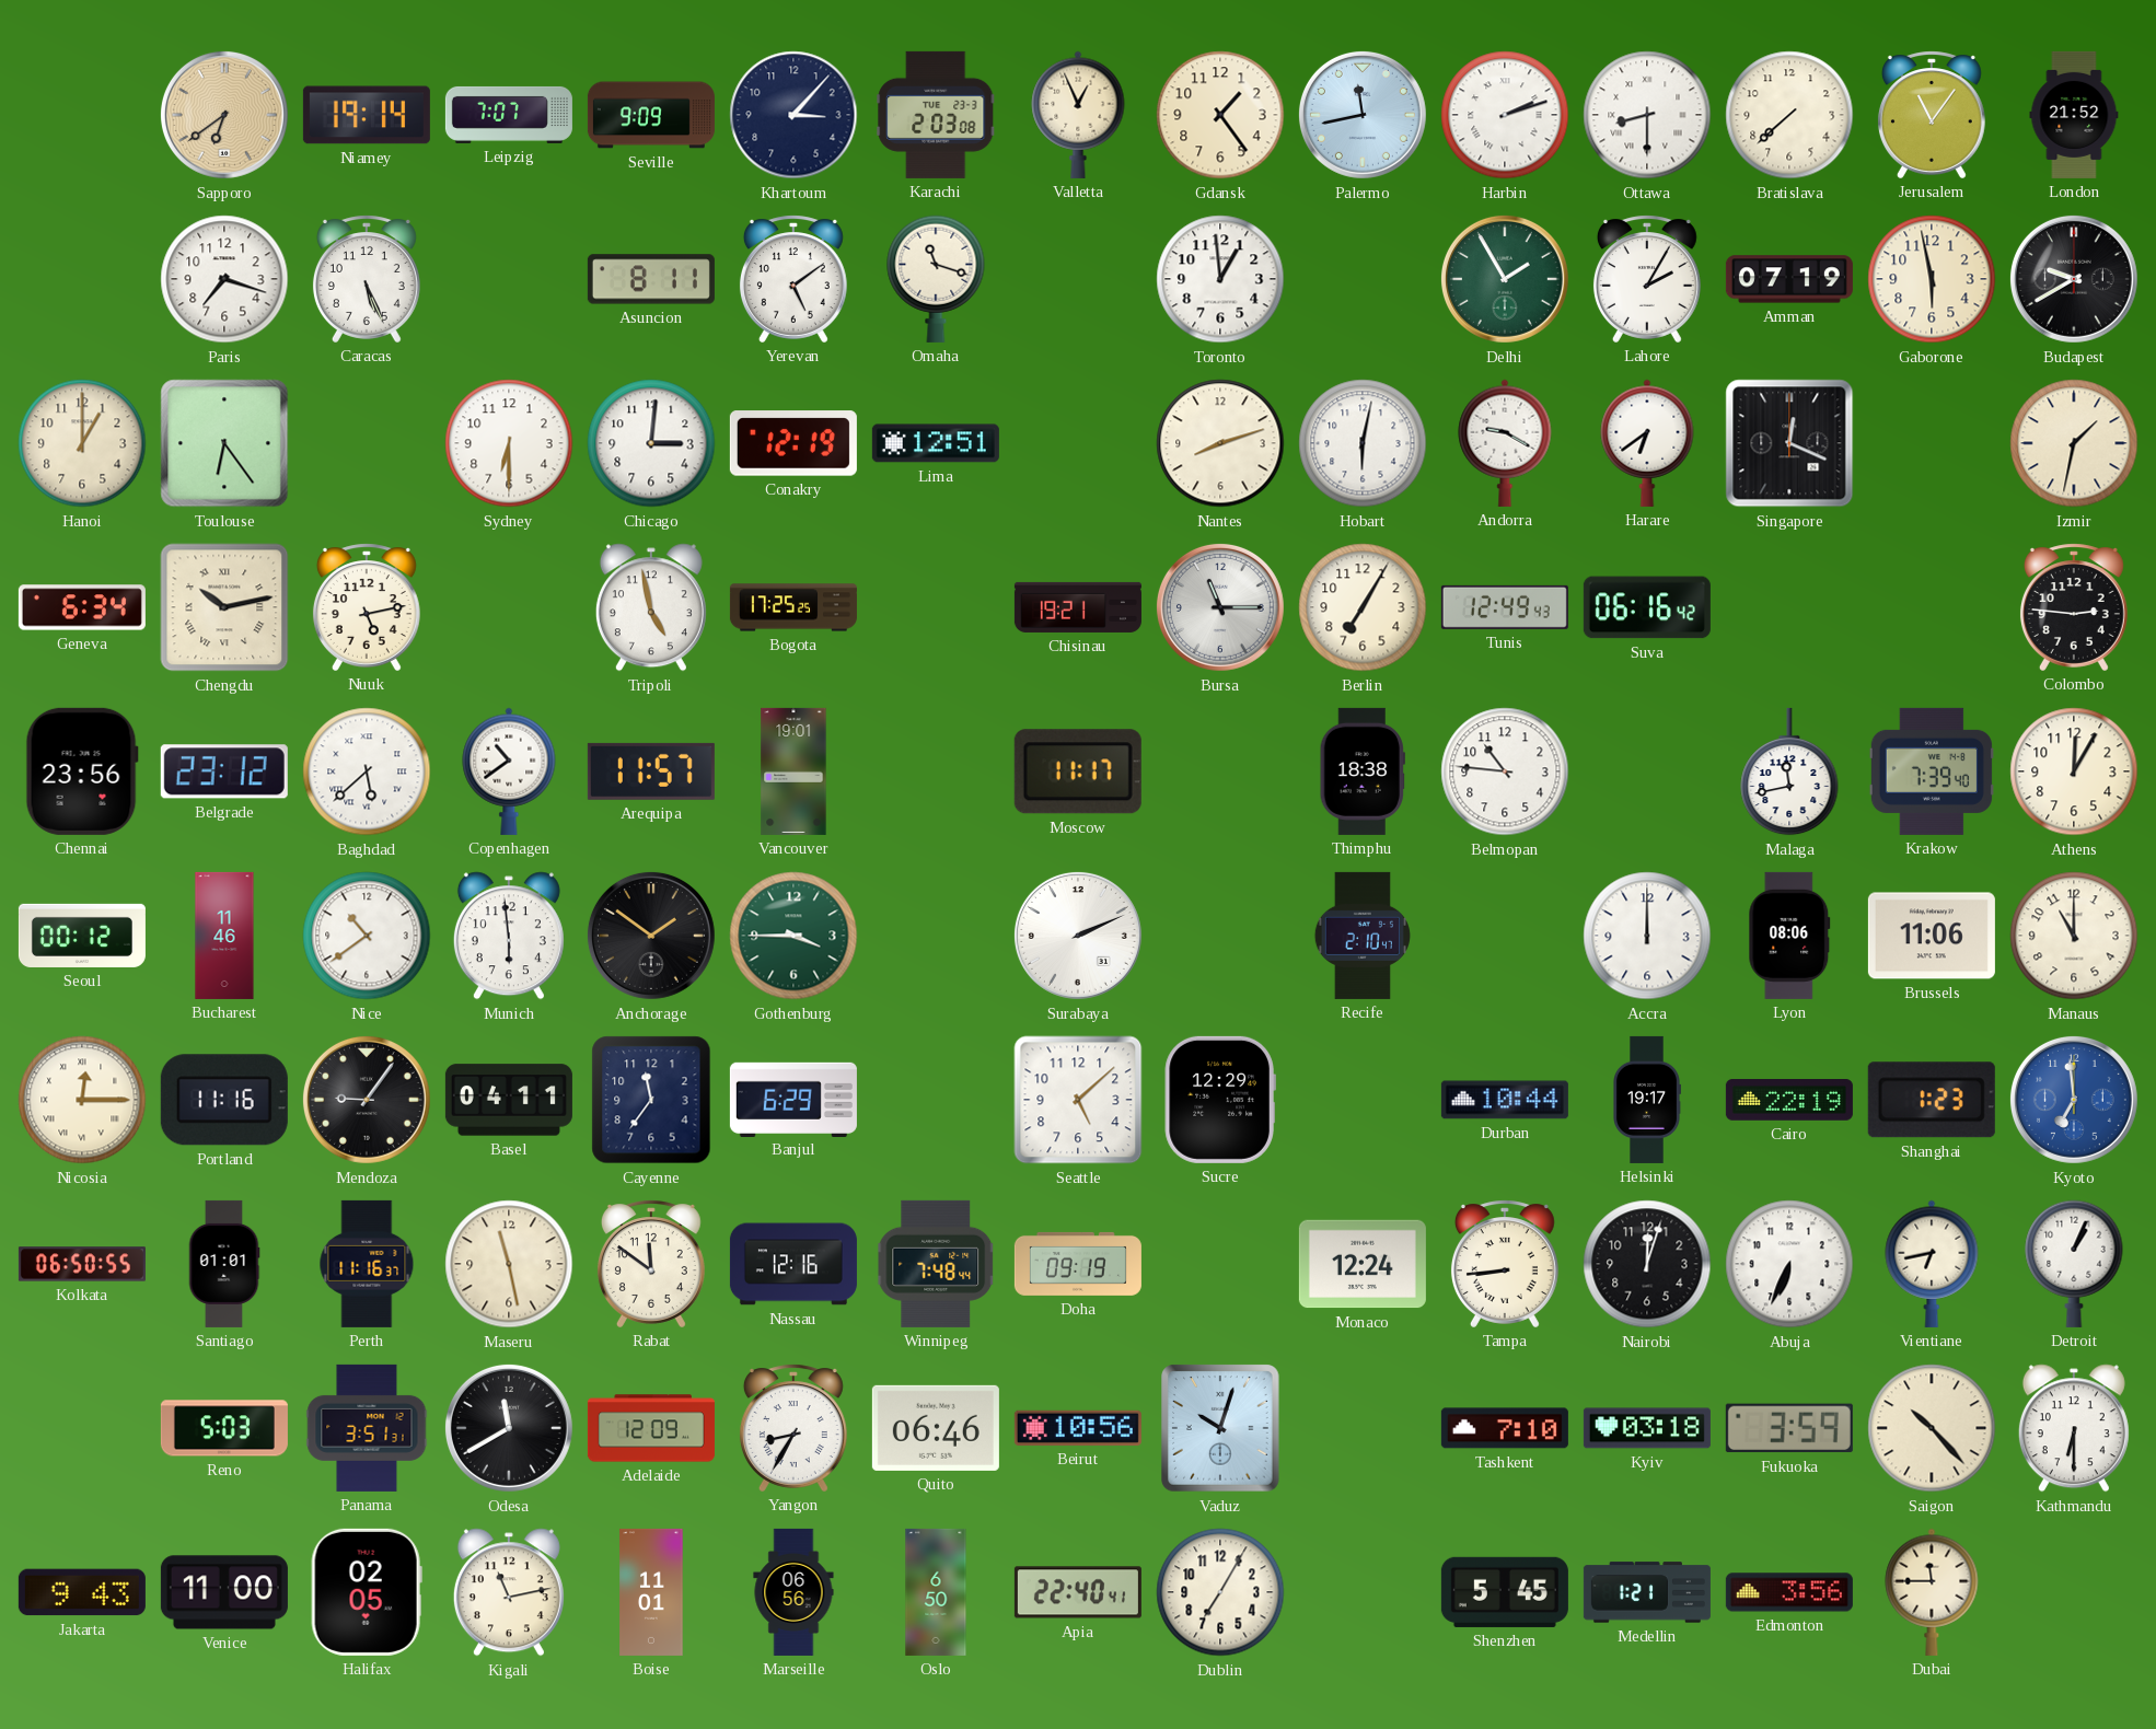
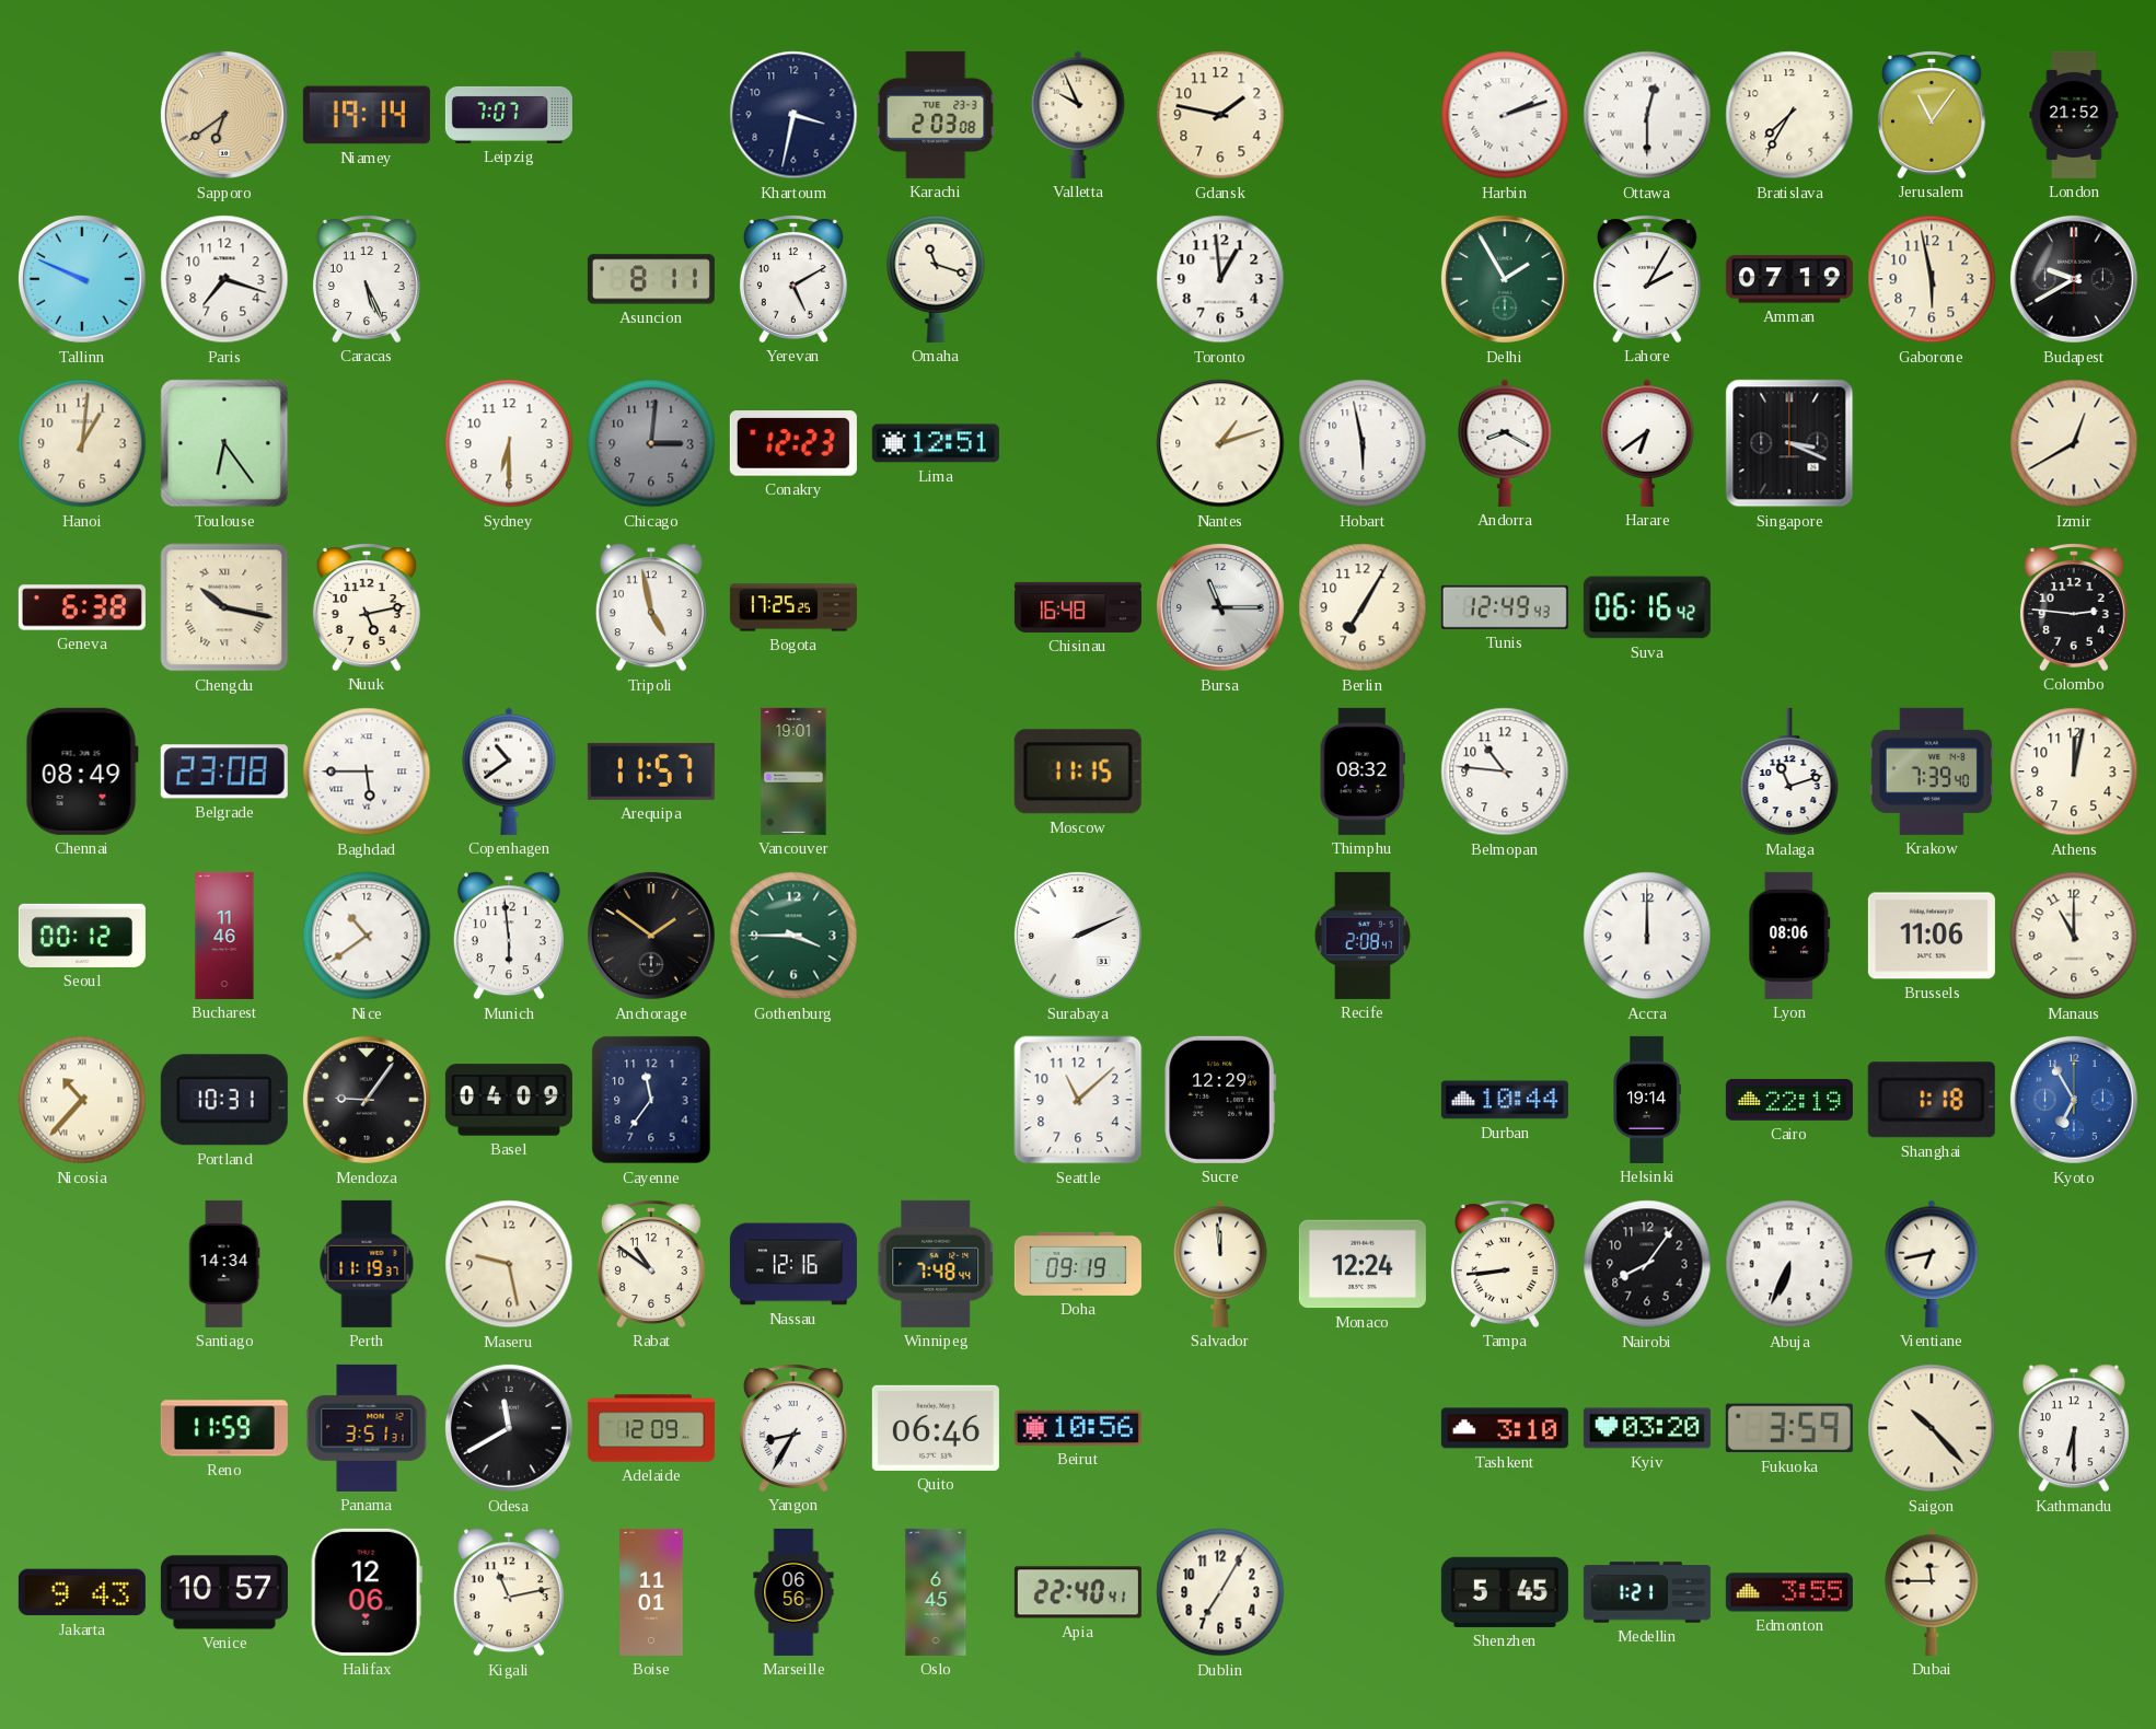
Seville: 9:09 -> none (651, 115)
Khartoum: 3:07 -> 3:32 (793, 115)
Valletta: 12:56 -> 9:56 (1078, 115)
Gdansk: 1:24 -> 1:47 (1220, 115)
Palermo: 11:43 -> none (1363, 115)
Ottawa: 8:30 -> 12:30 (1647, 115)
Bratislava: 7:38 -> 7:35 (1789, 115)
Tallinn: none -> 9:49 (82, 279)
Yerevan: 5:09 -> 5:10 (793, 279)
Hanoi: 1:00 -> 1:01 (82, 443)
Chicago dial: white -> grey (651, 443)
Conakry: 12:19 -> 12:23 (793, 443)
Nantes: 8:12 -> 1:12 (1220, 443)
Hobart: 6:02 -> 5:58 (1363, 443)
Andorra: 9:20 -> 8:20 (1505, 443)
Singapore: 12:19 -> 3:19 (1789, 443)
Izmir: 1:32 -> 12:40 (2074, 443)
Geneva: 6:34 -> 6:38 (82, 607)
Chengdu: 10:13 -> 10:17 (224, 607)
Chisinau: 19:21 -> 16:48 (1078, 607)
Chennai: 23:56 -> 08:49 (82, 771)
Belgrade: 23:12 -> 23:08 (224, 771)
Baghdad: 5:38 -> 5:45 (367, 771)
Moscow: 11:17 -> 11:15 (1078, 771)
Thimphu: 18:38 -> 08:32 (1363, 771)
Malaga: 11:43 -> 11:12 (1789, 771)
Athens: 12:05 -> 12:02 (2074, 771)
Recife: 2:10 -> 2:08 (1363, 936)
Nicosia: 12:15 -> 10:37 (82, 1100)
Portland: 11:16 -> 10:31 (224, 1100)
Basel: 04:11 -> 04:09 (509, 1100)
Banjul: 6:29 -> none (793, 1099)
Seattle: 5:08 -> 11:08 (1078, 1100)
Helsinki: 19:17 -> 19:14 (1647, 1100)
Shanghai: 1:23 -> 1:18 (1932, 1100)
Kyoto: 6:59 -> 6:55 (2074, 1100)
Kolkata: 06:50 -> none (82, 1264)
Santiago: 01:01 -> 14:34 (224, 1264)
Perth: 11:16 -> 11:19 (367, 1264)
Maseru: 11:28 -> 9:28 (509, 1264)
Rabat: 11:51 -> 10:51 (651, 1264)
Salvador: none -> 11:59 (1220, 1264)
Nairobi: 12:03 -> 8:06 (1647, 1264)
Detroit: 1:04 -> none (2074, 1264)
Reno: 5:03 -> 11:59 (224, 1428)
Vaduz: 10:03 -> none (1221, 1428)
Tashkent: 7:10 -> 3:10 (1505, 1428)
Kyiv: 03:18 -> 03:20 (1647, 1428)
Venice: 11:00 -> 10:57 (224, 1592)
Halifax: 02:05 -> 12:06 (367, 1592)
Oslo: 6:50 -> 6:45 (936, 1592)
Edmonton: 3:56 -> 3:55 (1789, 1592)
